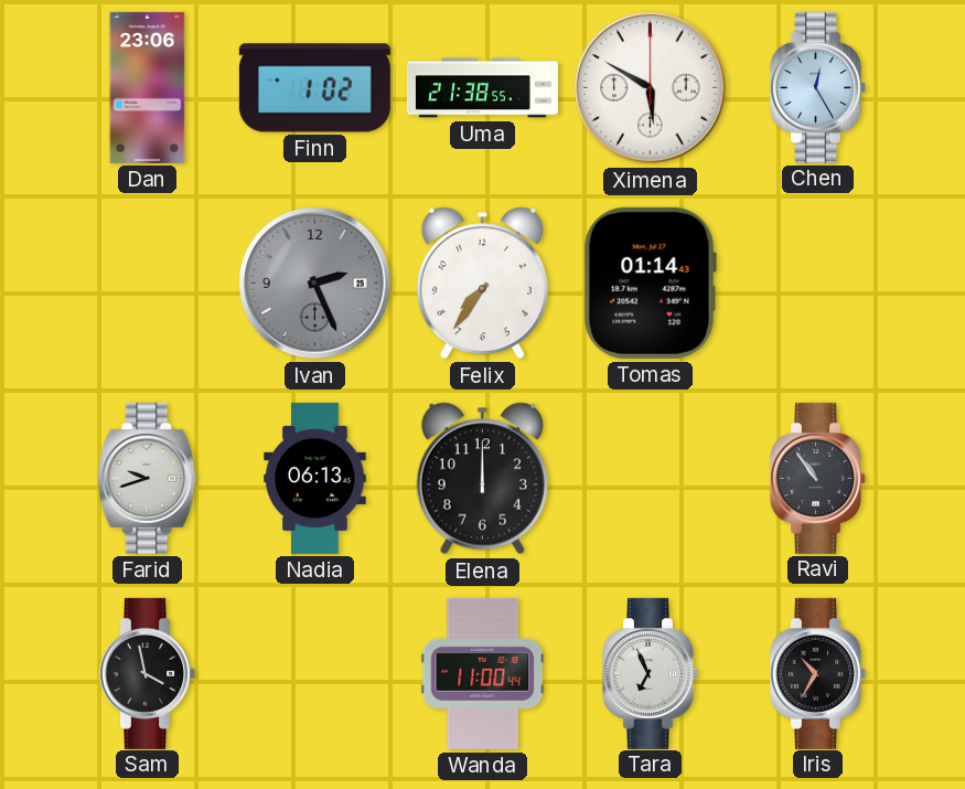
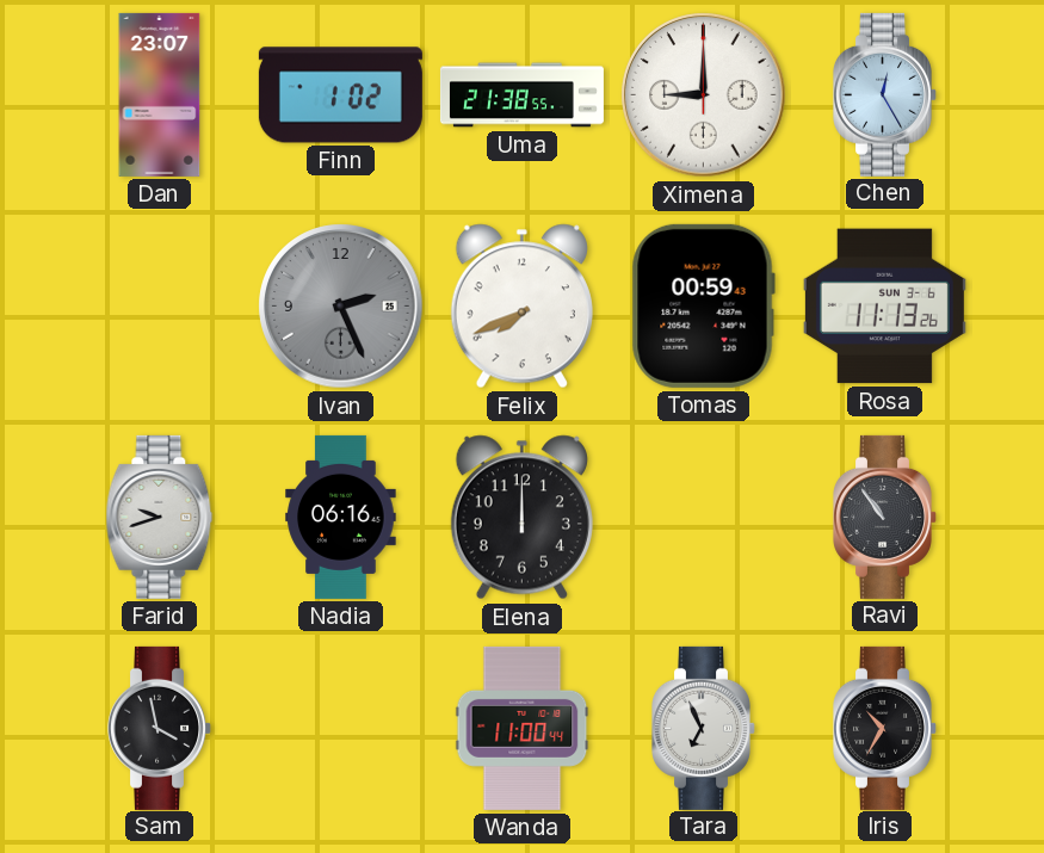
Dan: 23:06 -> 23:07 (160, 94)
Ximena: 5:50 -> 9:00 (704, 95)
Felix: 7:36 -> 7:41 (521, 307)
Tomas: 01:14 -> 00:59 (703, 305)
Rosa: none -> 11:13 (884, 307)
Nadia: 06:13 -> 06:16 (341, 517)
